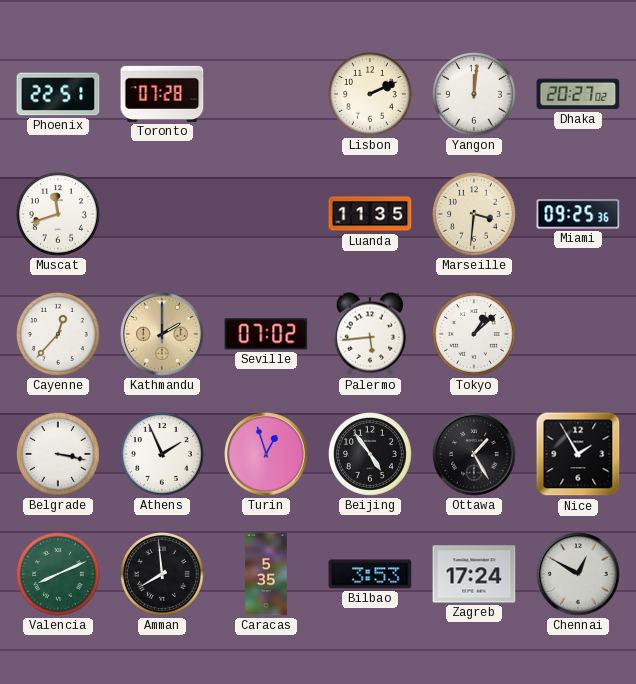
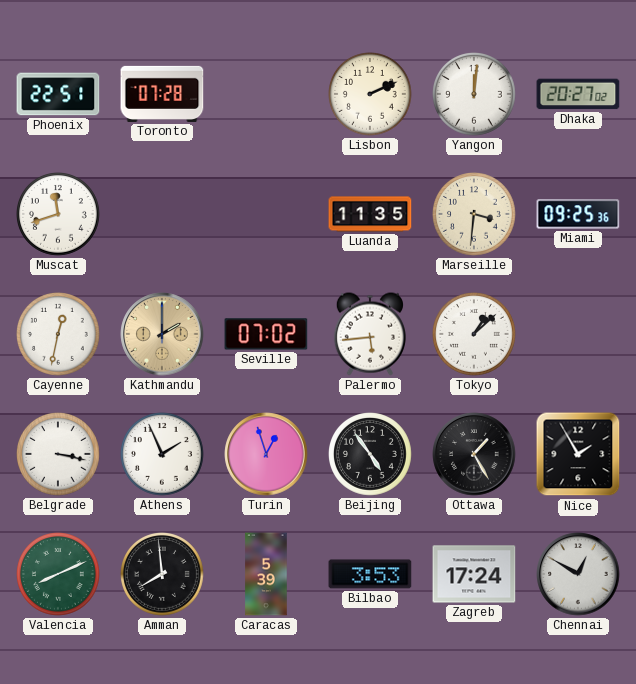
Cayenne: 12:37 -> 12:32 (59, 335)
Caracas: 5:35 -> 5:39 (266, 574)
